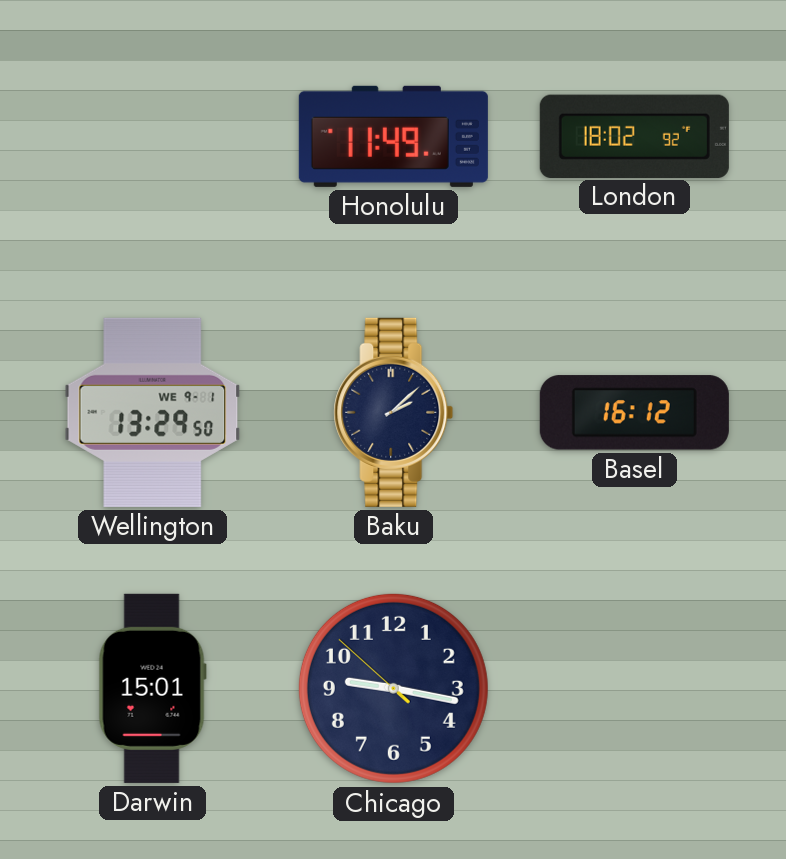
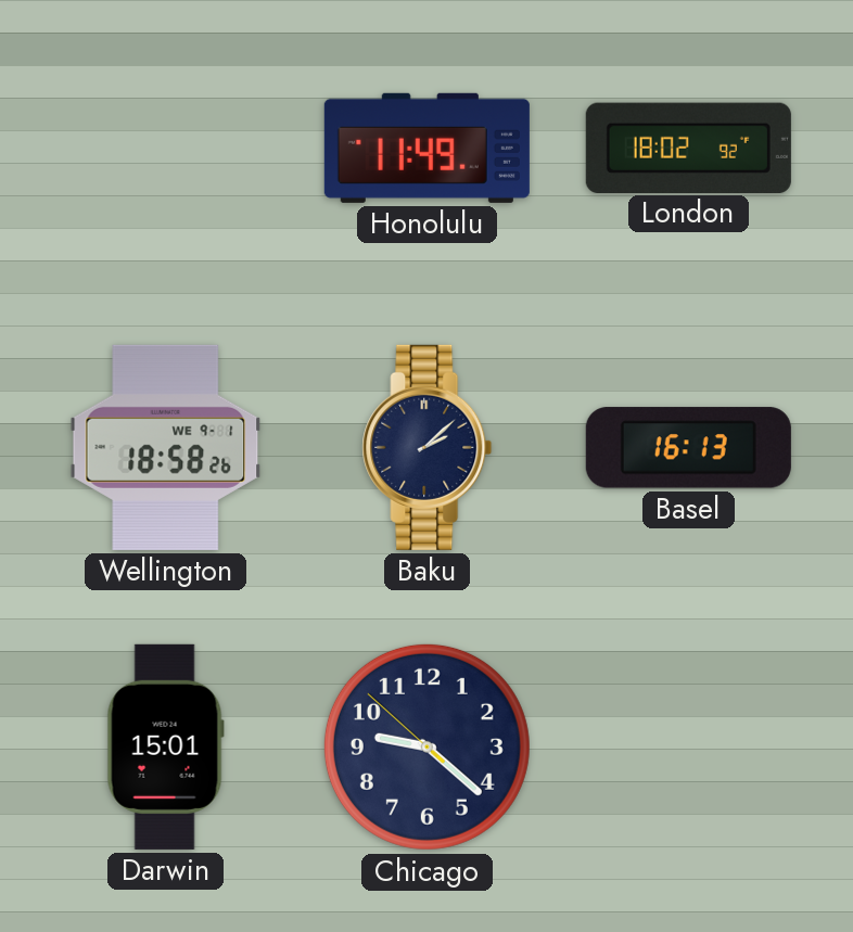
Wellington: 13:29 -> 18:58 (166, 447)
Basel: 16:12 -> 16:13 (688, 448)
Chicago: 9:16 -> 9:21 (426, 746)
